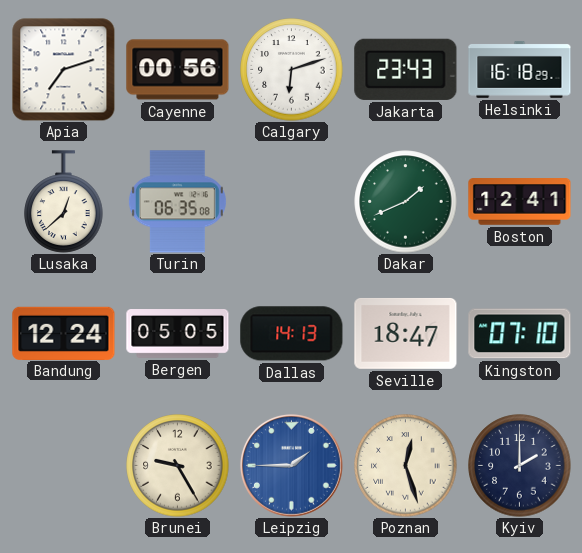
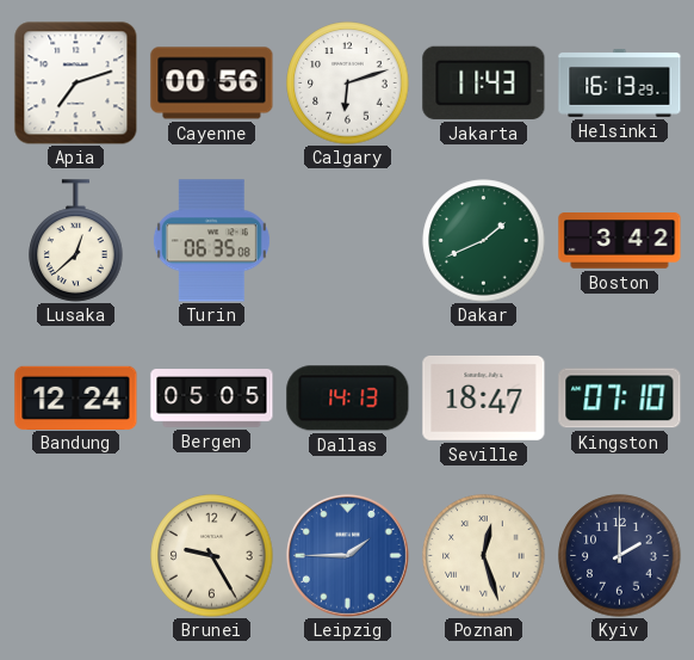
Jakarta: 23:43 -> 11:43 (484, 82)
Helsinki: 16:18 -> 16:13 (620, 82)
Boston: 12:41 -> 3:42 (620, 241)
